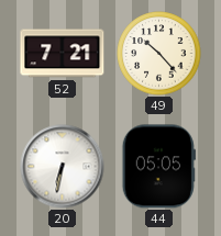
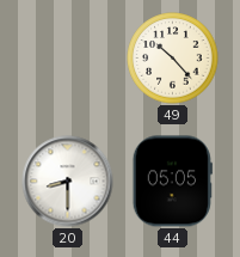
52: 7:21 -> none (63, 54)
20: 6:32 -> 8:30 (68, 182)
